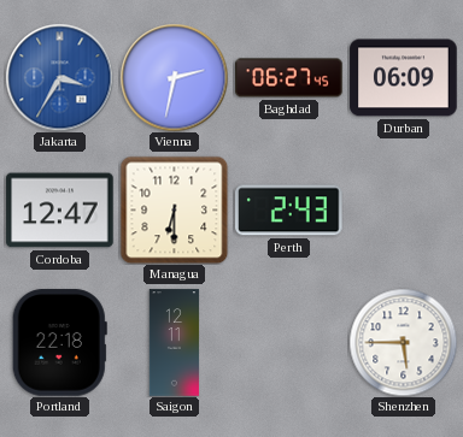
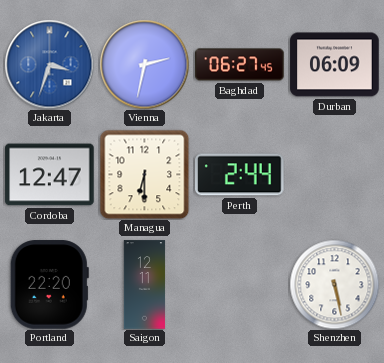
Jakarta: 3:35 -> 3:33 (49, 64)
Perth: 2:43 -> 2:44 (240, 175)
Portland: 22:18 -> 22:20 (49, 285)
Shenzhen: 5:45 -> 5:28 (334, 284)
